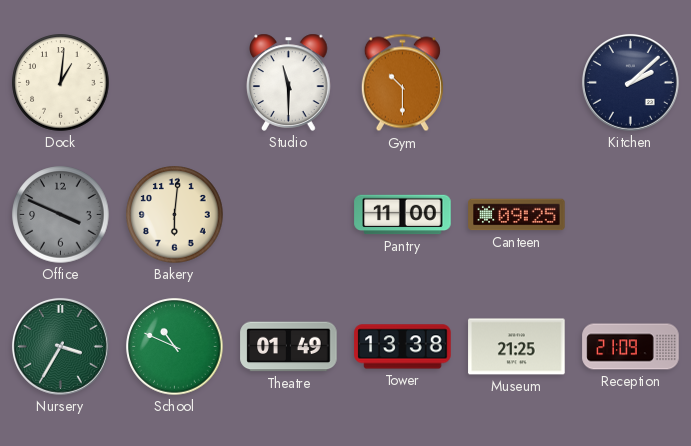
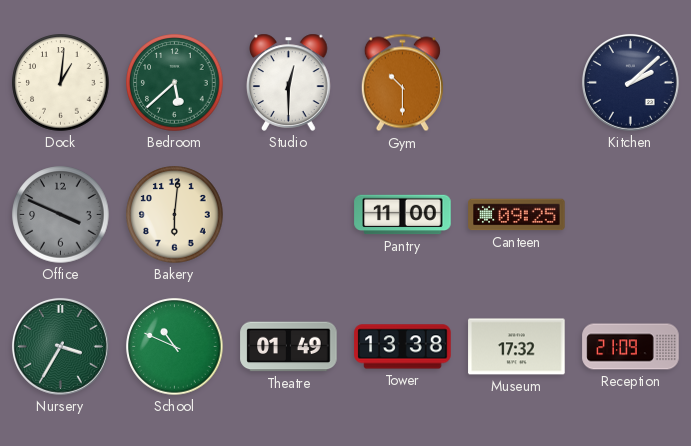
Bedroom: none -> 5:38 (175, 83)
Studio: 11:30 -> 12:30 (289, 82)
Museum: 21:25 -> 17:32 (517, 347)
